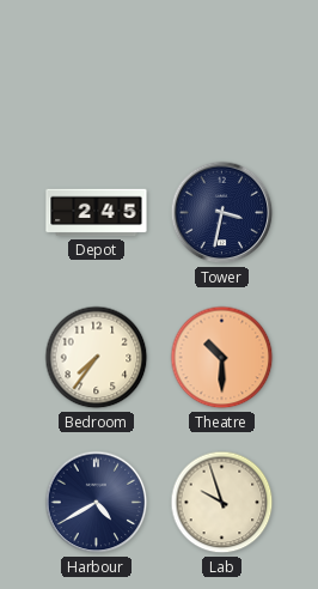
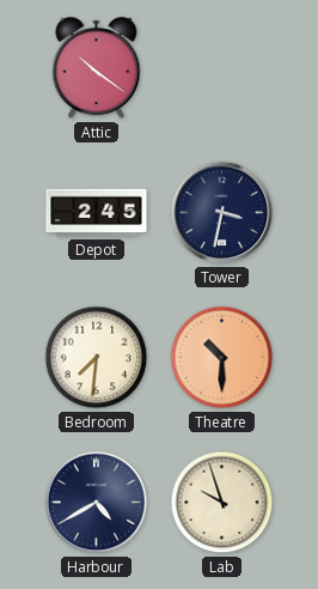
Attic: none -> 10:21 (97, 68)
Bedroom: 7:36 -> 7:31 (97, 358)
